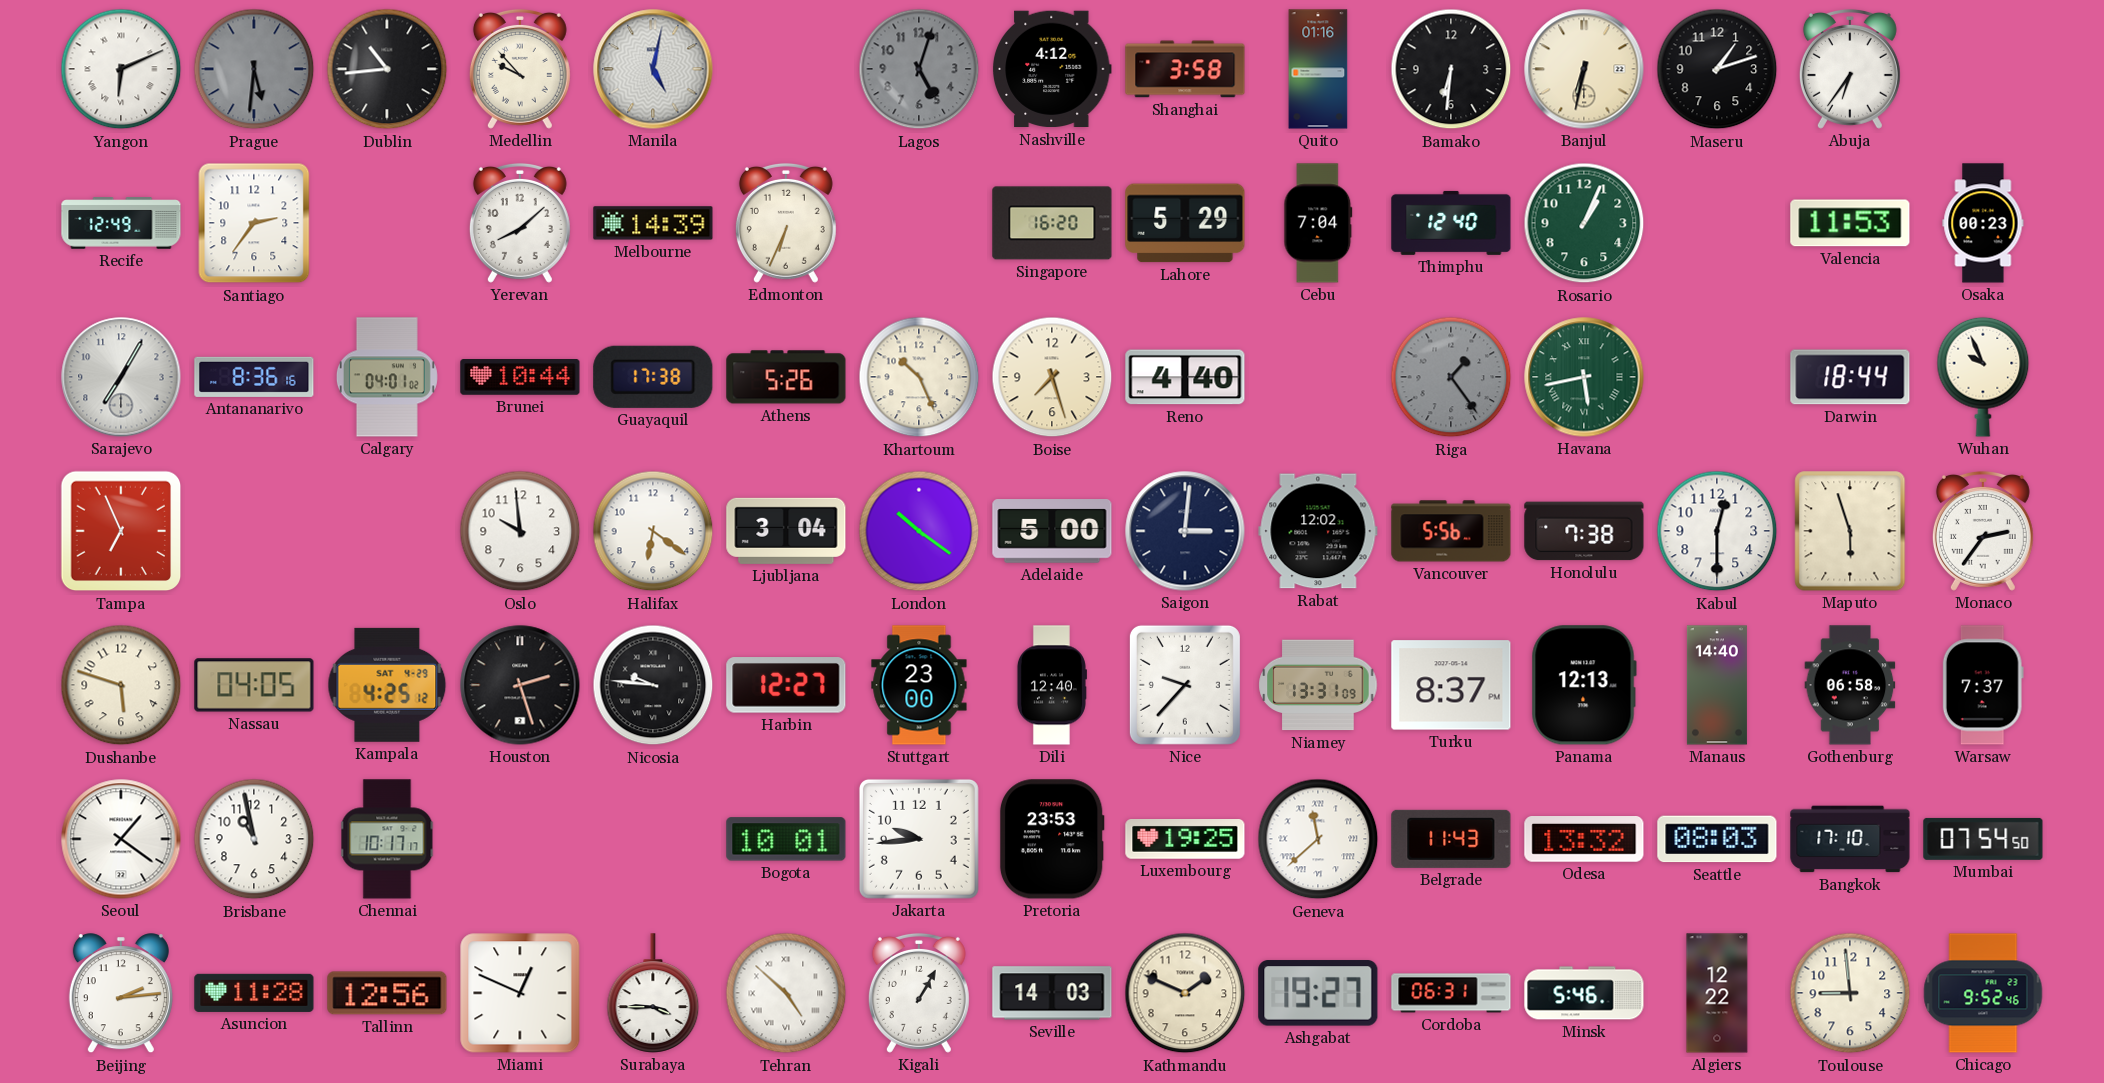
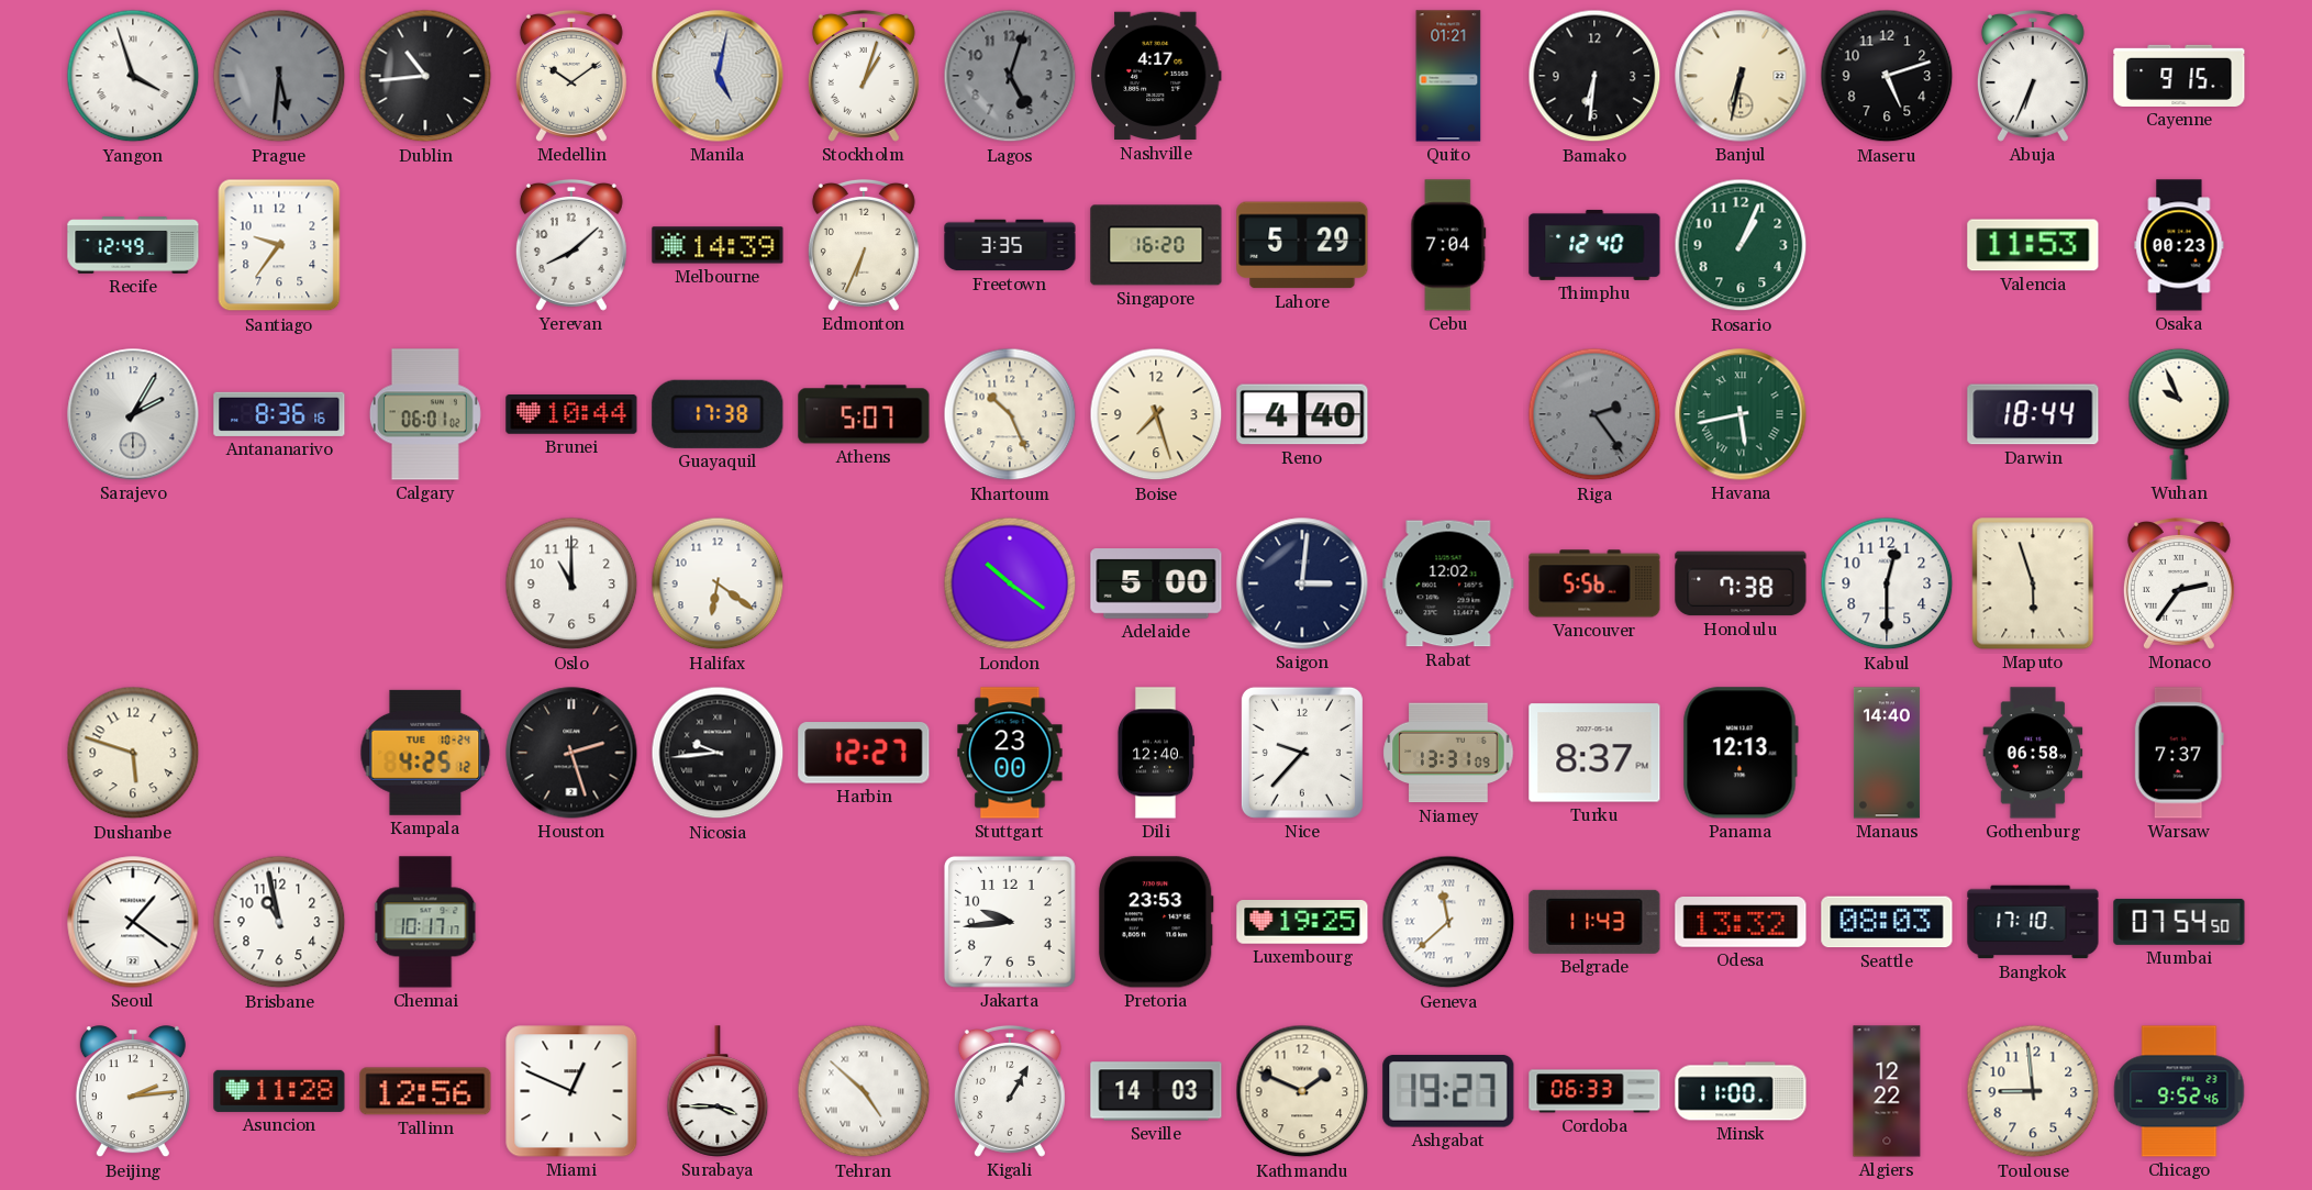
Yangon: 6:11 -> 3:57 (133, 76)
Medellin: 9:53 -> 10:09 (571, 76)
Stockholm: none -> 1:03 (864, 76)
Nashville: 4:12 -> 4:17 (1156, 76)
Shanghai: 3:58 -> none (1185, 69)
Quito: 01:16 -> 01:21 (1448, 76)
Maseru: 1:12 -> 5:12 (1887, 76)
Abuja: 6:36 -> 6:34 (2033, 76)
Cayenne: none -> 9:15 (2179, 76)
Santiago: 2:36 -> 9:36 (279, 245)
Freetown: none -> 3:35 (1010, 245)
Sarajevo: 7:05 -> 2:05 (133, 414)
Calgary: 04:01 -> 06:01 (425, 414)
Athens: 5:26 -> 5:07 (864, 414)
Riga: 1:24 -> 2:24 (1594, 414)
Tampa: 6:56 -> none (121, 531)
Oslo: 9:59 -> 11:00 (571, 583)
Ljubljana: 3:04 -> none (786, 531)
Nassau: 04:05 -> none (254, 685)
Kampala date: SAT 4-29 -> TUE 10-24 (425, 753)
Nicosia: 9:46 -> 9:44 (718, 753)
Bogota: 10:01 -> none (786, 839)
Cordoba: 06:31 -> 06:33 (1594, 1091)
Minsk: 5:46 -> 11:00 (1741, 1091)
